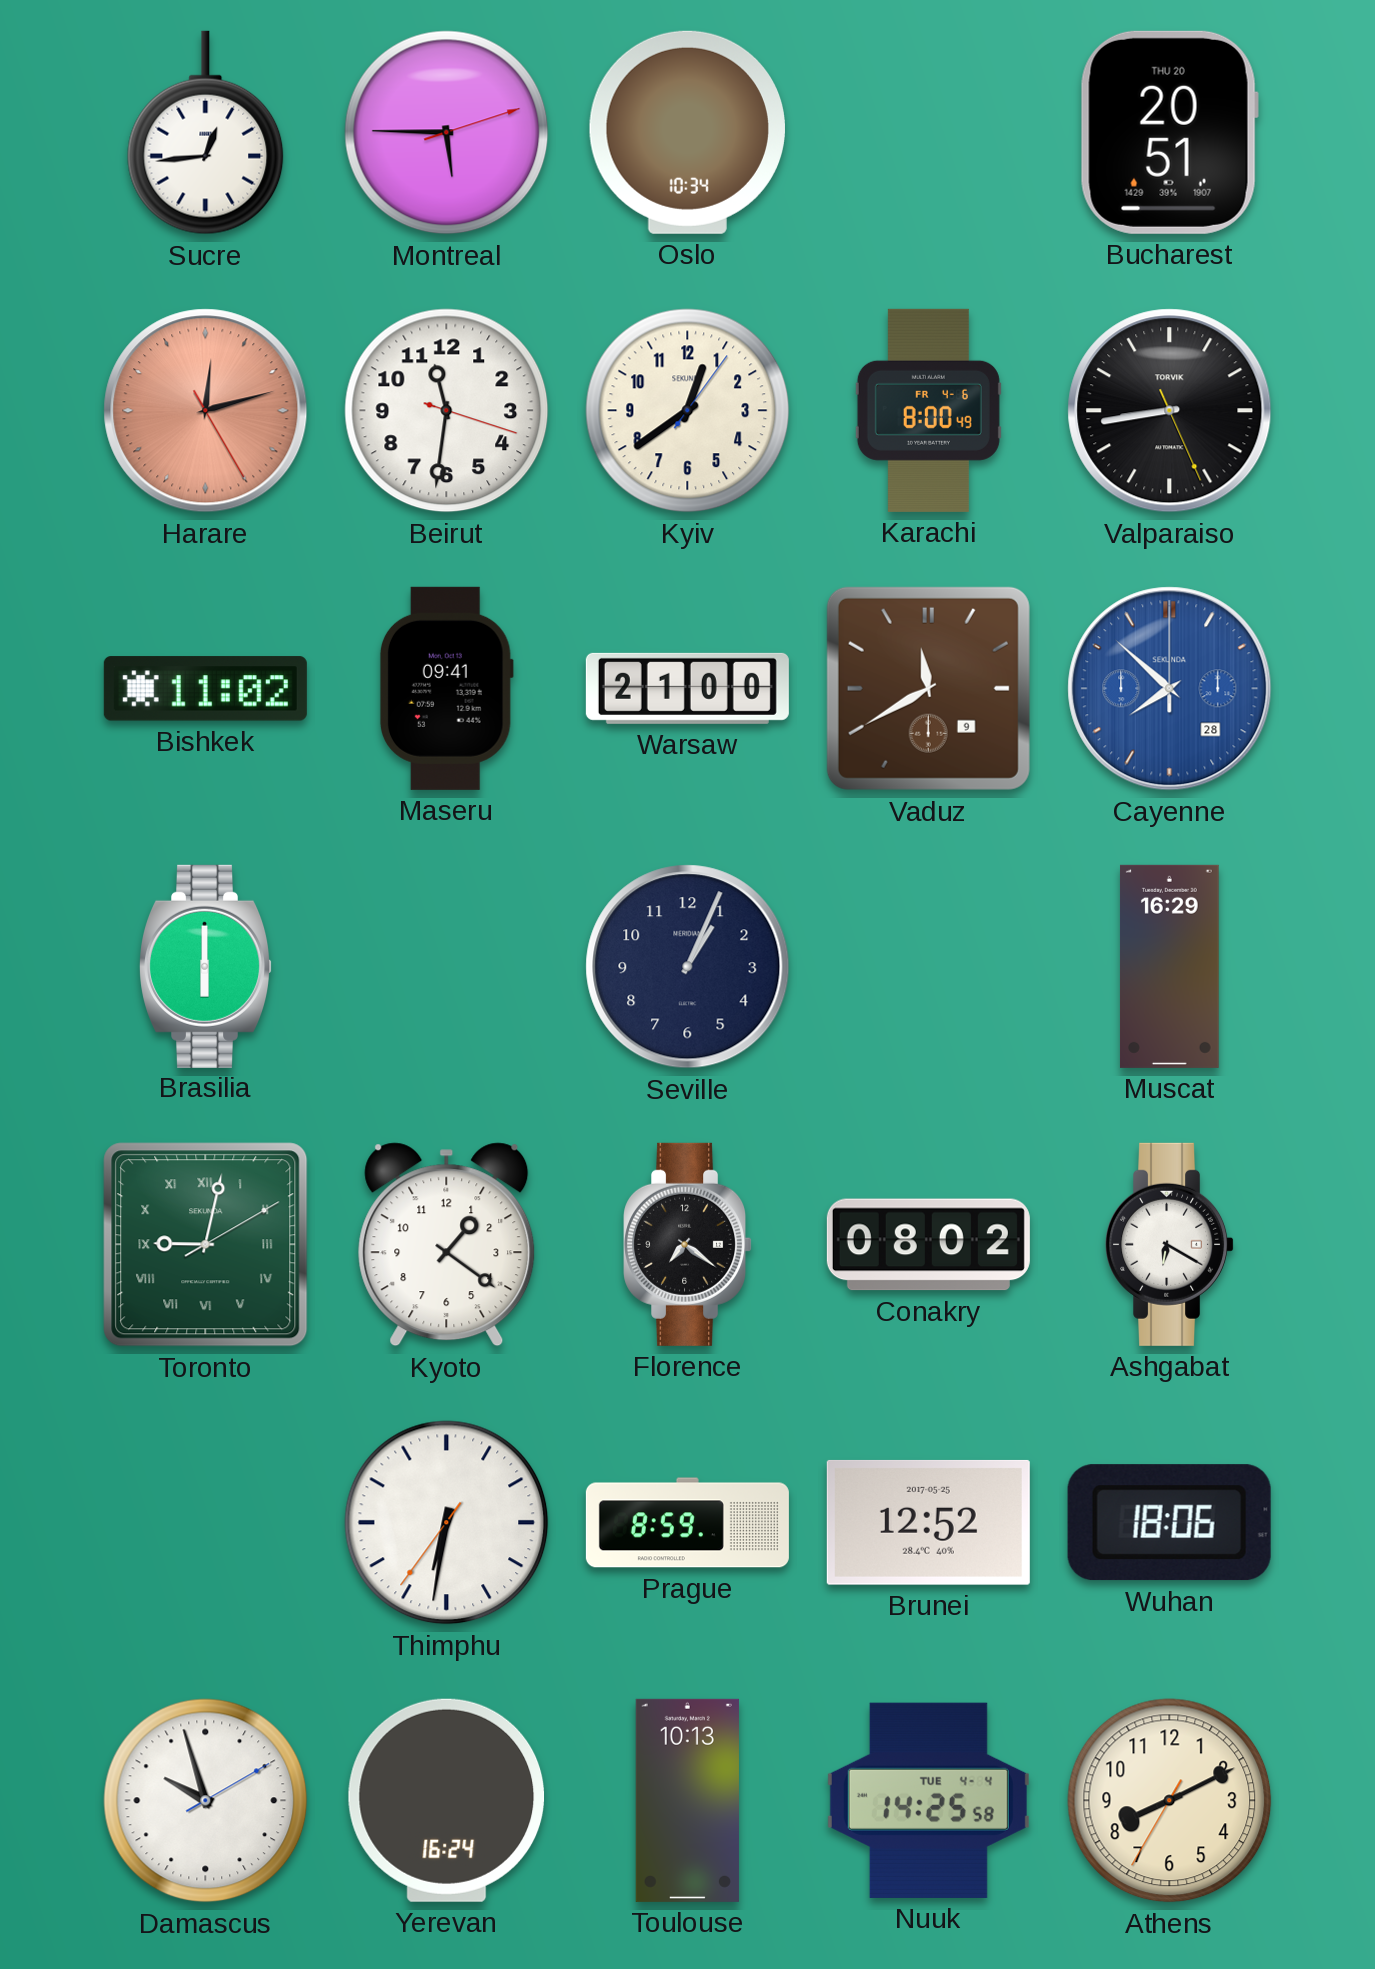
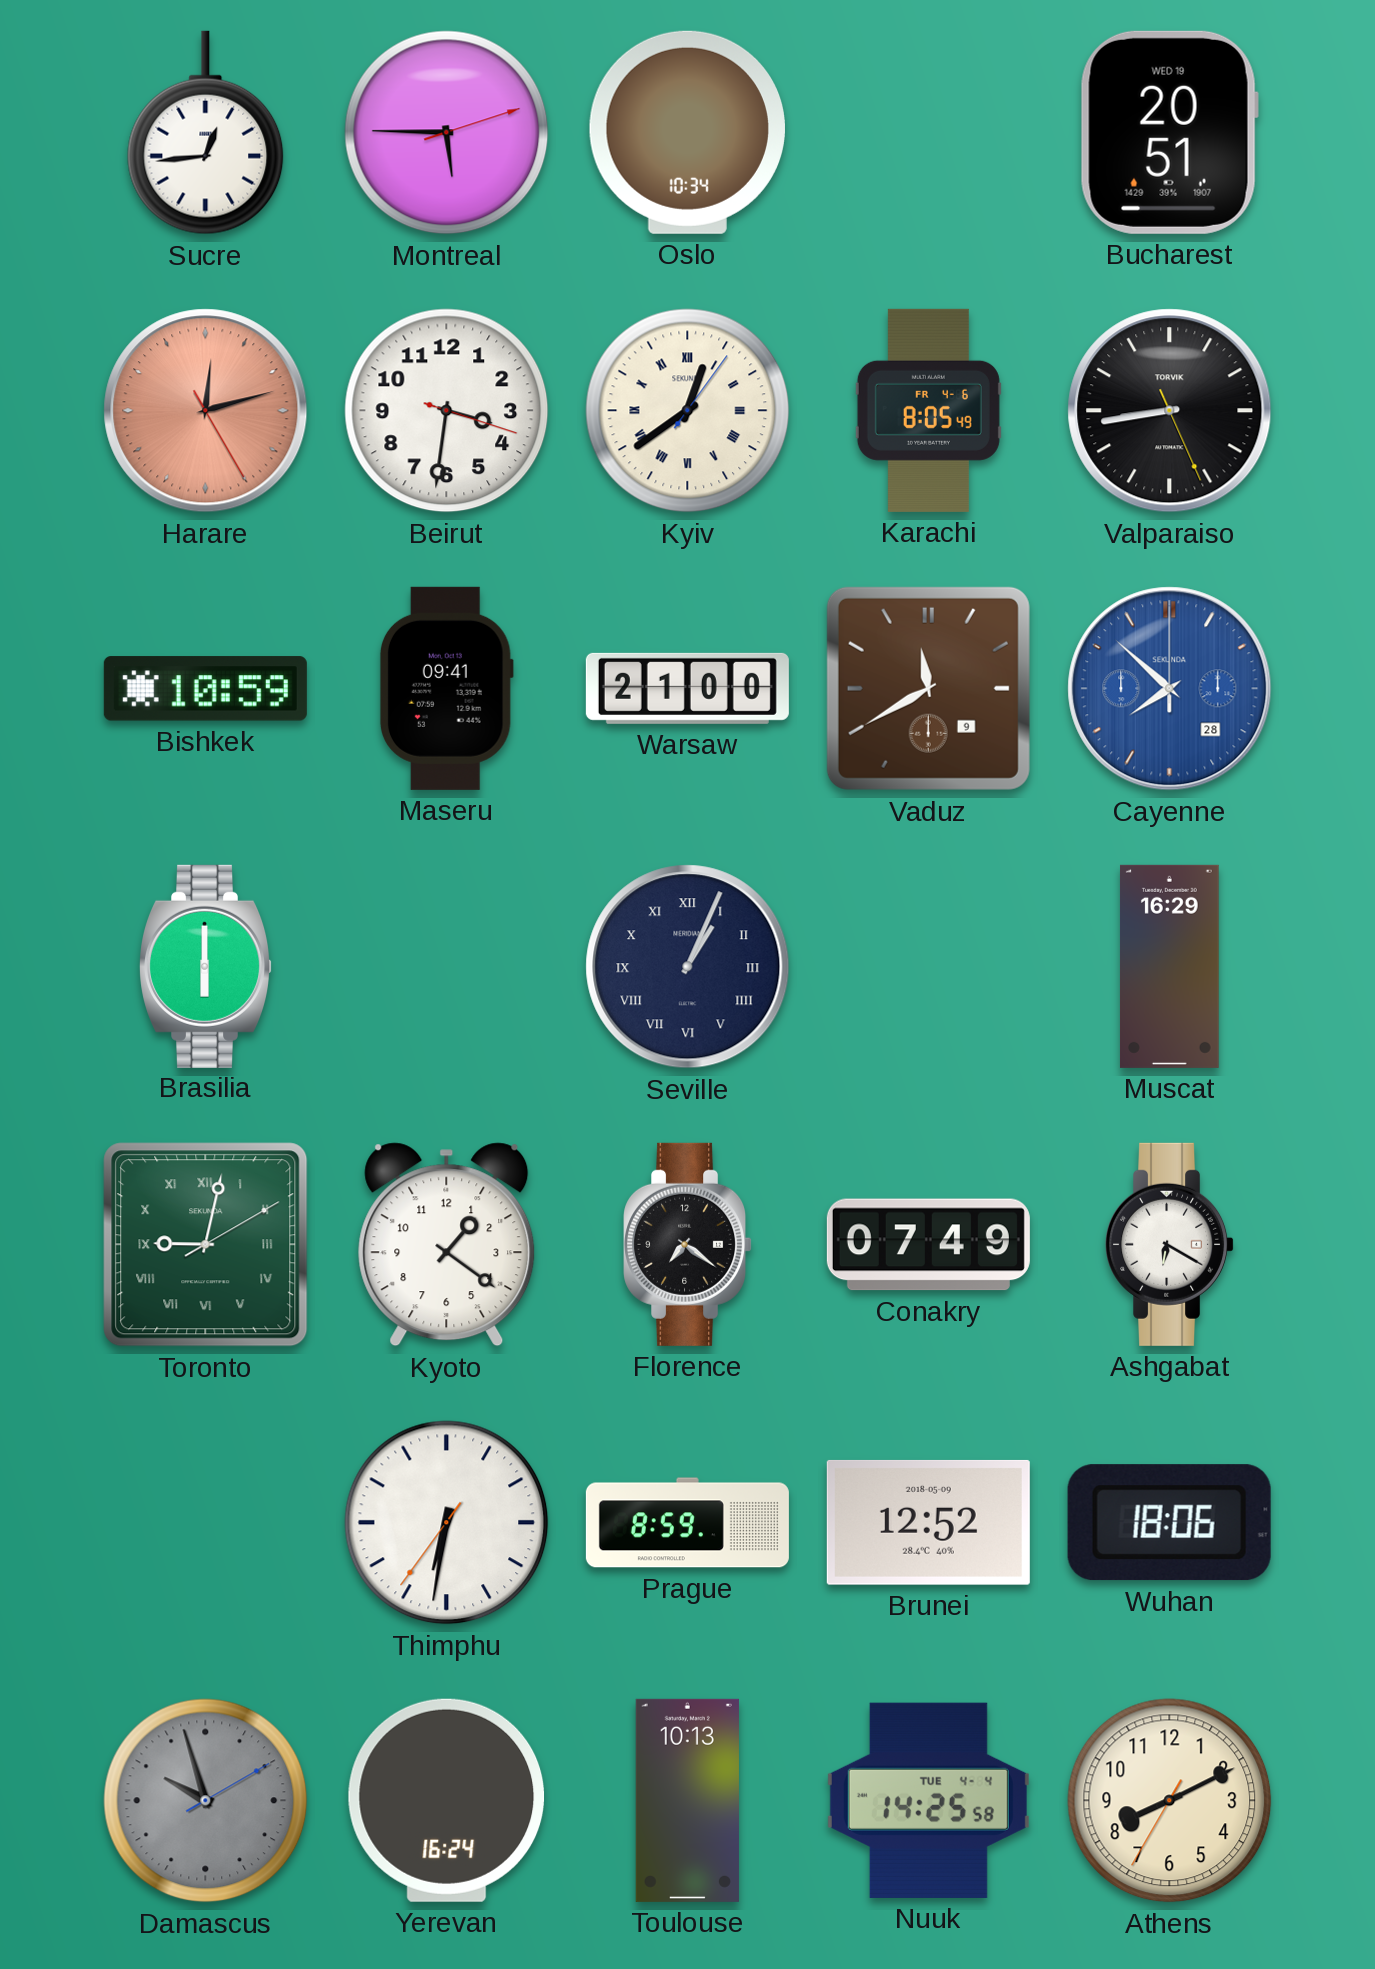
Bucharest date: THU 20 -> WED 19 (1169, 132)
Beirut: 11:31 -> 3:31 (447, 411)
Kyiv numerals: Arabic -> Roman (688, 411)
Karachi: 8:00 -> 8:05 (928, 410)
Bishkek: 11:02 -> 10:59 (205, 689)
Seville numerals: Arabic -> Roman (688, 967)
Conakry: 08:02 -> 07:49 (928, 1245)
Brunei date: 2017-05-25 -> 2018-05-09 (928, 1522)
Damascus dial: white -> grey (206, 1801)
